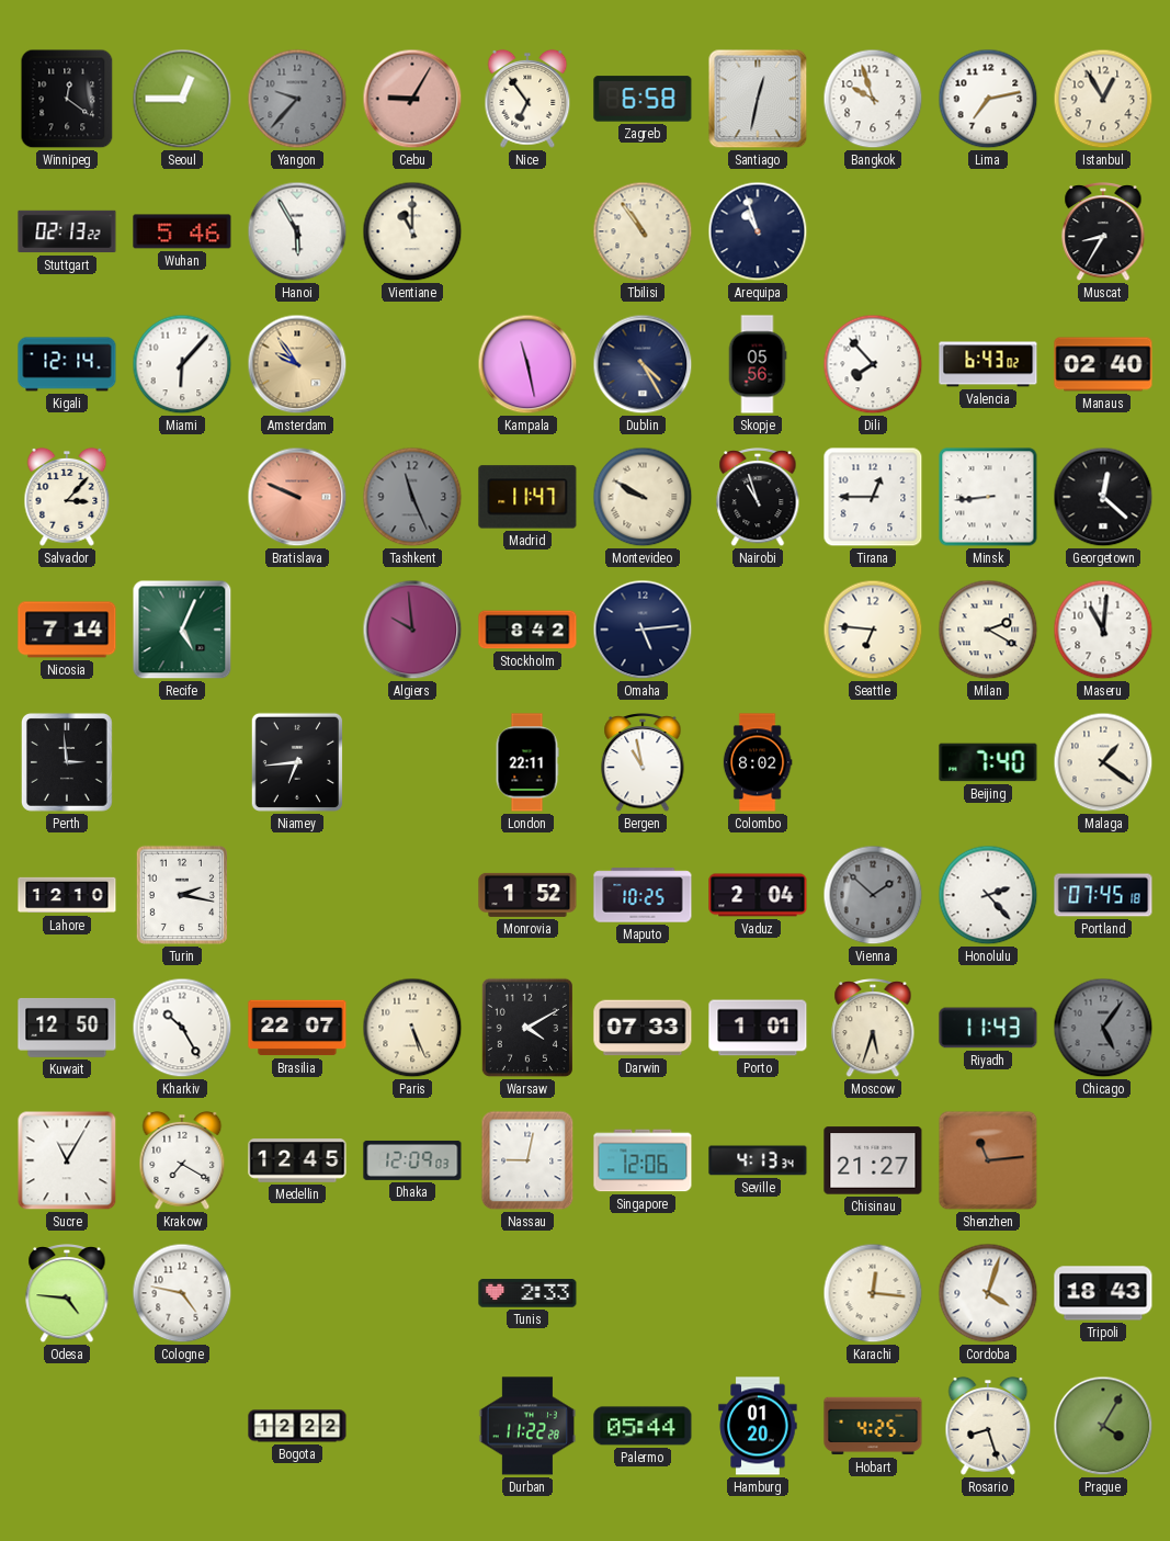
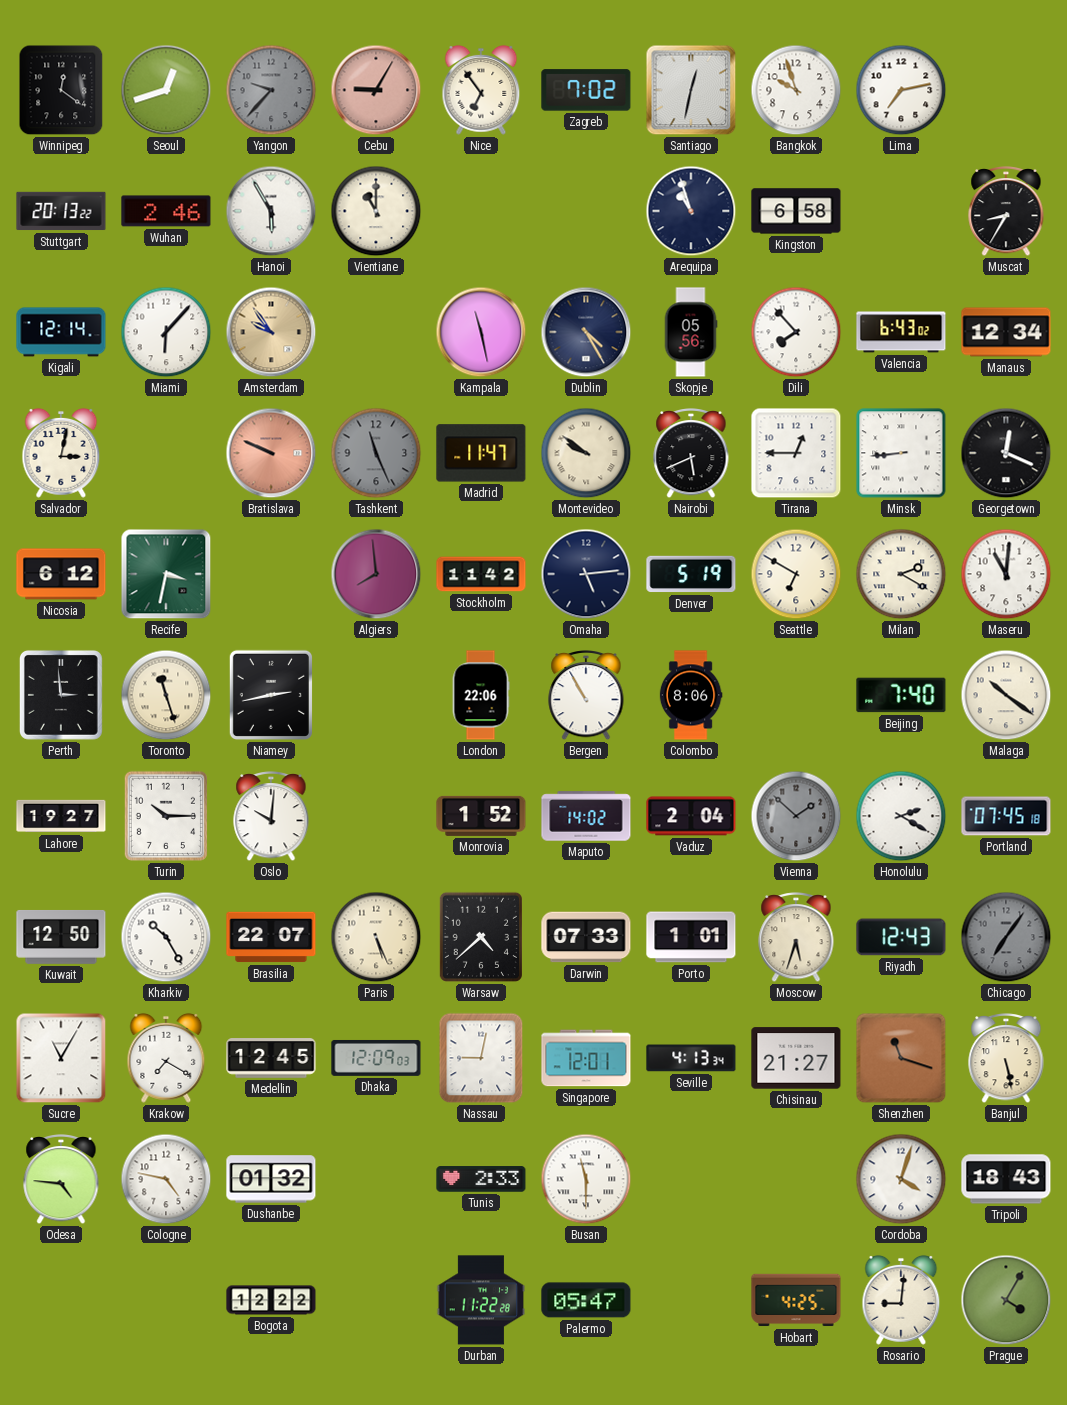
Seoul: 12:45 -> 12:42 (166, 90)
Zagreb: 6:58 -> 7:02 (586, 90)
Istanbul: 12:55 -> none (1103, 99)
Stuttgart: 02:13 -> 20:13 (61, 211)
Wuhan: 5:46 -> 2:46 (166, 211)
Tbilisi: 10:54 -> none (643, 231)
Kingston: none -> 6:58 (796, 211)
Manaus: 02:40 -> 12:34 (1006, 332)
Salvador: 3:07 -> 3:02 (61, 453)
Montevideo: 9:50 -> 9:51 (586, 453)
Nairobi: 10:57 -> 5:41 (691, 454)
Georgetown: 12:22 -> 12:19 (1006, 453)
Nicosia: 7:14 -> 6:12 (61, 574)
Recife: 5:04 -> 3:32 (166, 574)
Algiers: 9:59 -> 7:59 (376, 574)
Stockholm: 8:42 -> 11:42 (481, 574)
Denver: none -> 5:19 (691, 574)
Seattle: 6:46 -> 6:50 (796, 574)
Toronto: none -> 11:27 (166, 695)
Niamey: 6:44 -> 2:43 (271, 695)
London: 22:11 -> 22:06 (481, 695)
Bergen: 10:58 -> 10:55 (586, 696)
Colombo: 8:02 -> 8:06 (691, 695)
Malaga: 1:21 -> 10:21 (1006, 695)
Lahore: 12:10 -> 19:27 (61, 816)
Turin: 2:17 -> 10:15 (166, 816)
Oslo: none -> 10:01 (271, 817)
Maputo: 10:25 -> 14:02 (586, 816)
Honolulu: 2:23 -> 2:20 (901, 816)
Warsaw: 4:10 -> 4:38 (481, 937)
Riyadh: 11:43 -> 12:43 (901, 937)
Chicago: 5:06 -> 7:06 (1006, 937)
Singapore: 12:06 -> 12:01 (586, 1058)
Shenzhen: 11:14 -> 11:18 (901, 1058)
Banjul: none -> 5:28 (1006, 1059)
Dushanbe: none -> 01:32 (271, 1179)
Busan: none -> 11:30 (586, 1179)
Karachi: 12:16 -> none (873, 1293)
Palermo: 05:44 -> 05:47 (586, 1300)
Hamburg: 01:20 -> none (758, 1426)
Rosario: 8:27 -> 9:01 (901, 1300)
